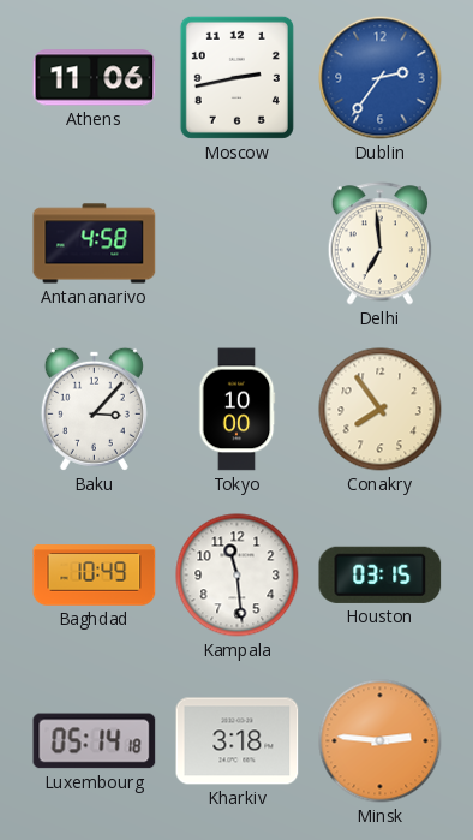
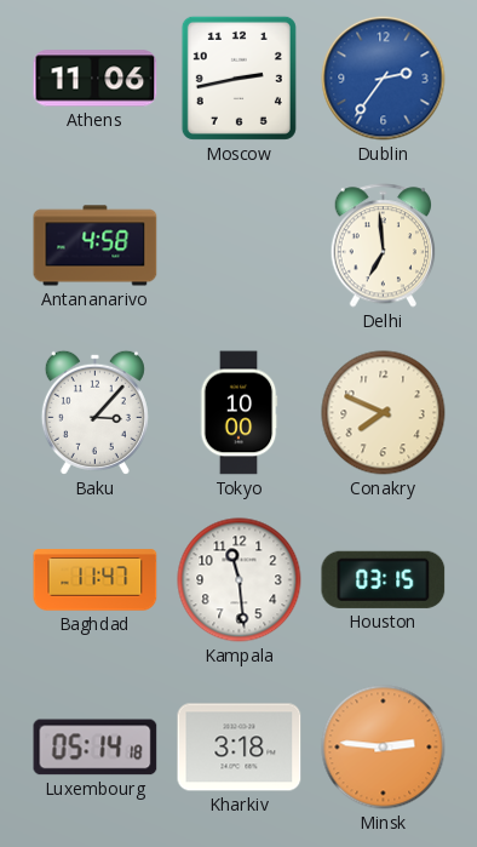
Conakry: 7:54 -> 7:49 (384, 413)
Baghdad: 10:49 -> 11:47 (96, 580)
